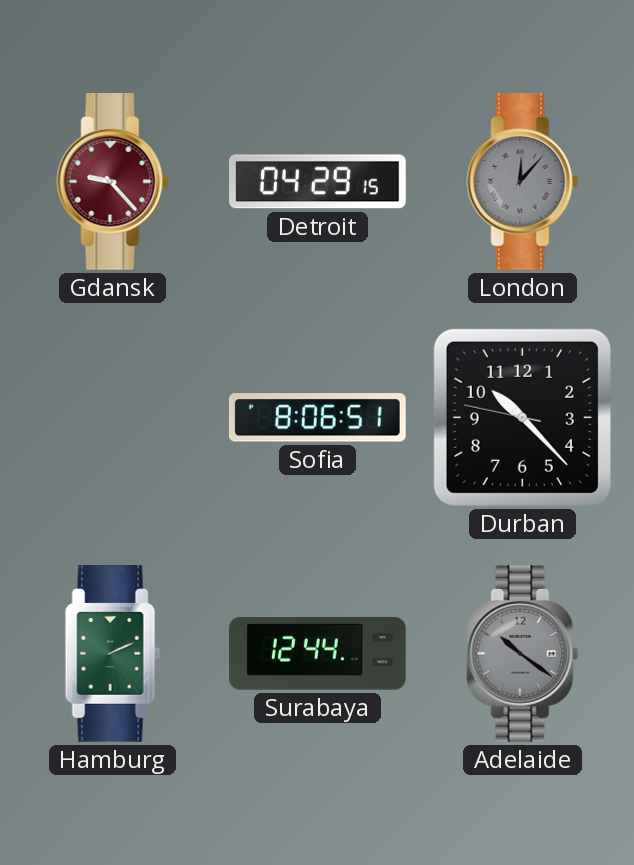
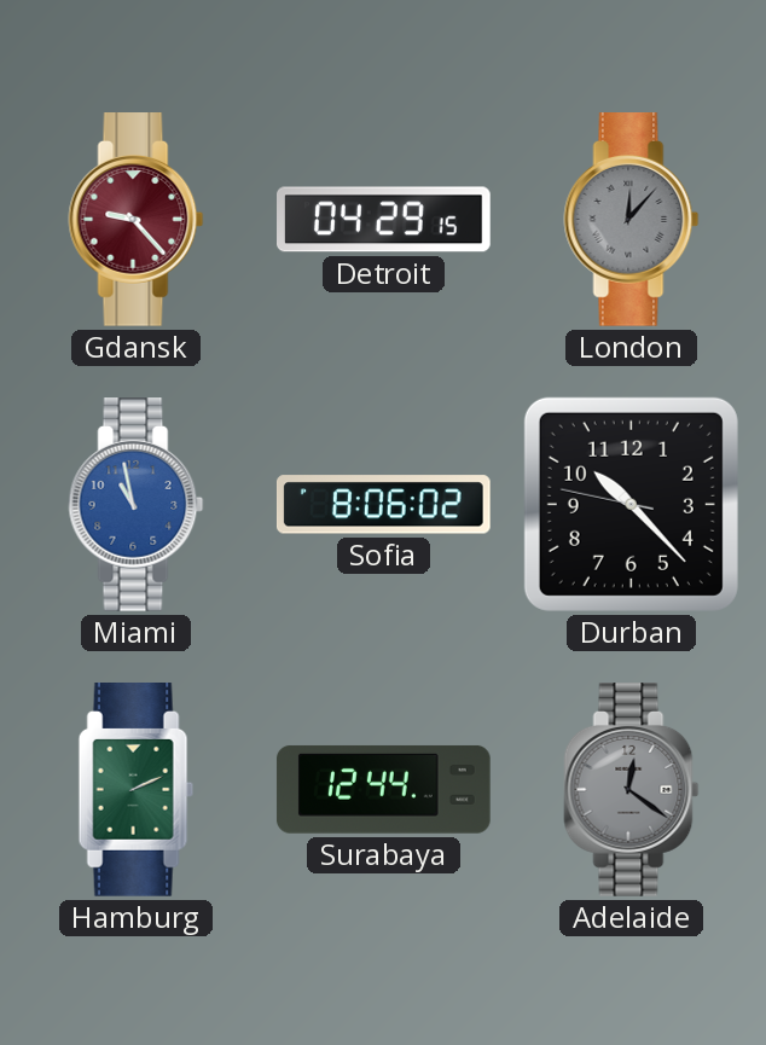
Miami: none -> 10:58 (137, 505)
Sofia: 8:06:51 -> 8:06:02 (383, 505)
Adelaide: 10:21 -> 12:21 (632, 790)
